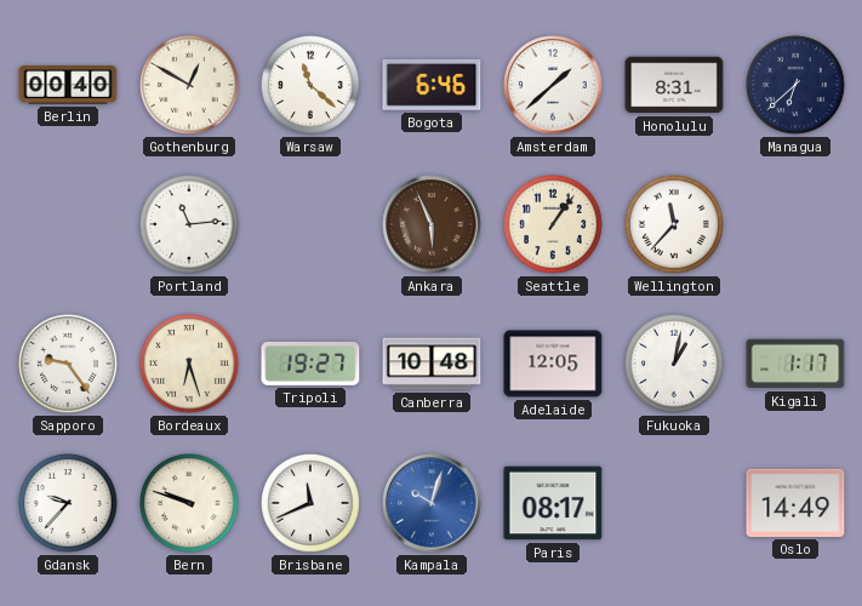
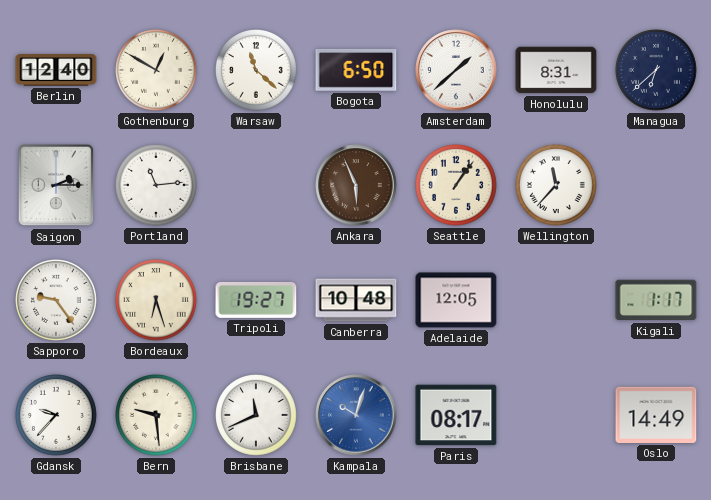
Berlin: 00:40 -> 12:40 (56, 70)
Bogota: 6:46 -> 6:50 (356, 70)
Saigon: none -> 2:15 (56, 185)
Fukuoka: 1:02 -> none (675, 365)
Bern: 9:48 -> 9:29 (157, 416)
